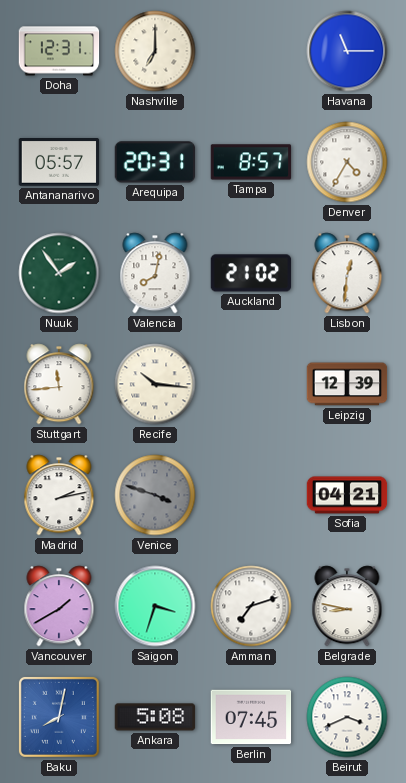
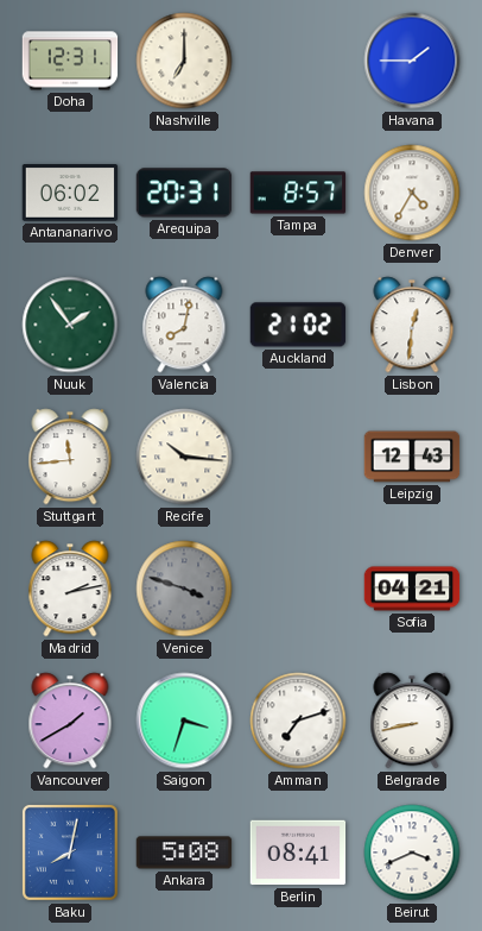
Havana: 11:15 -> 1:45 (412, 61)
Antananarivo: 05:57 -> 06:02 (70, 193)
Leipzig: 12:39 -> 12:43 (412, 457)
Belgrade: 8:47 -> 8:43 (412, 721)
Berlin: 07:45 -> 08:41 (298, 853)
